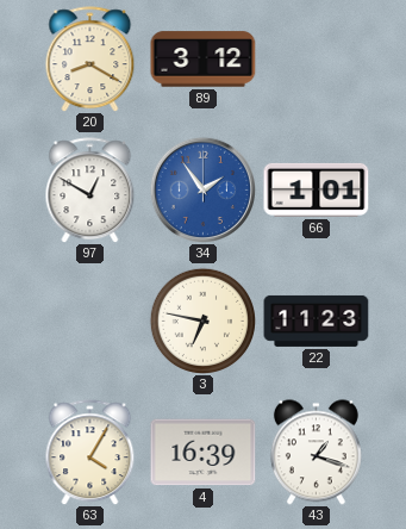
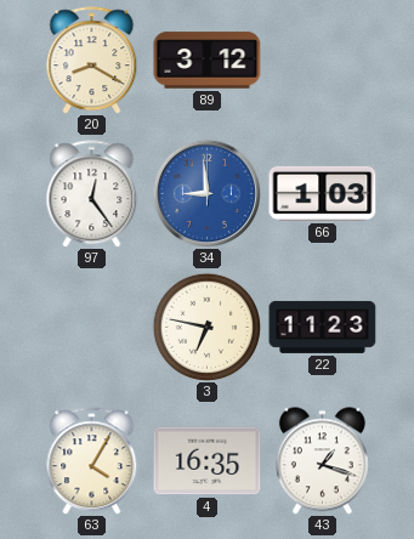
97: 12:50 -> 12:24 (92, 194)
34: 1:54 -> 8:59 (206, 193)
66: 1:01 -> 1:03 (323, 193)
4: 16:39 -> 16:35 (208, 461)
